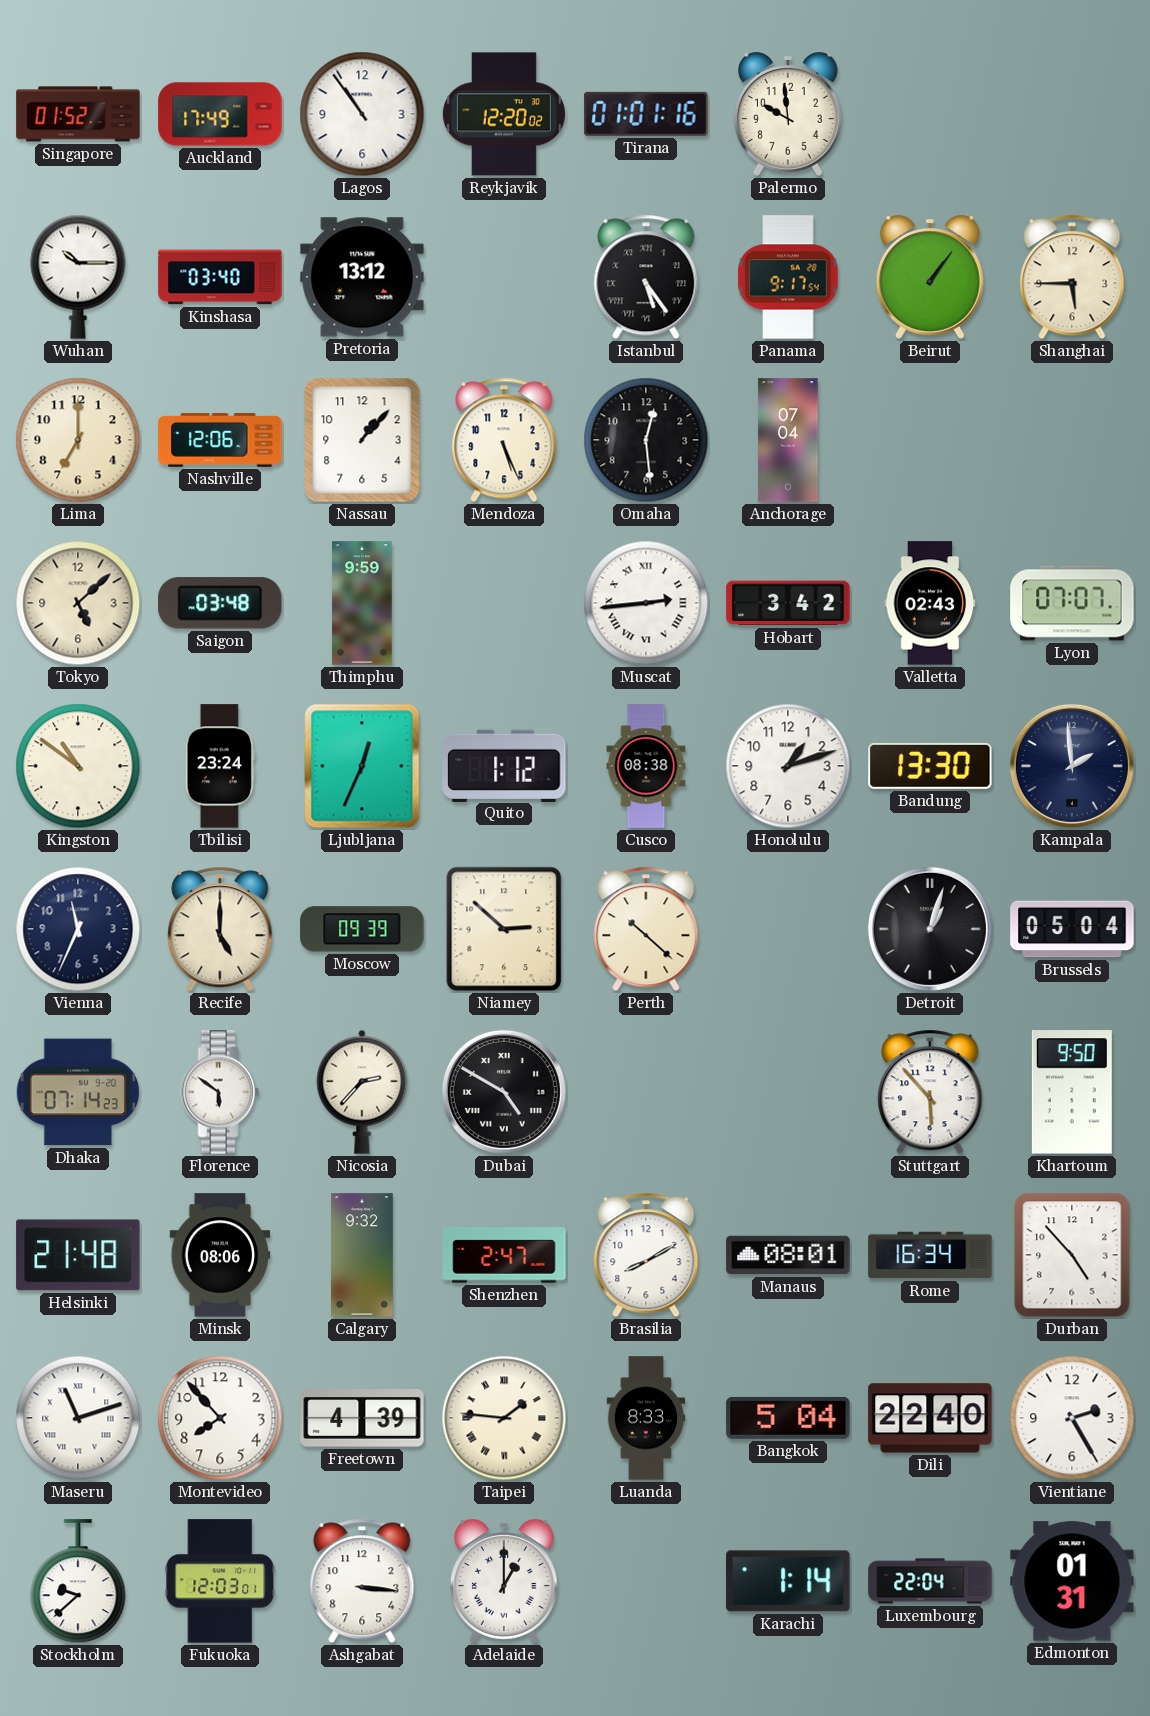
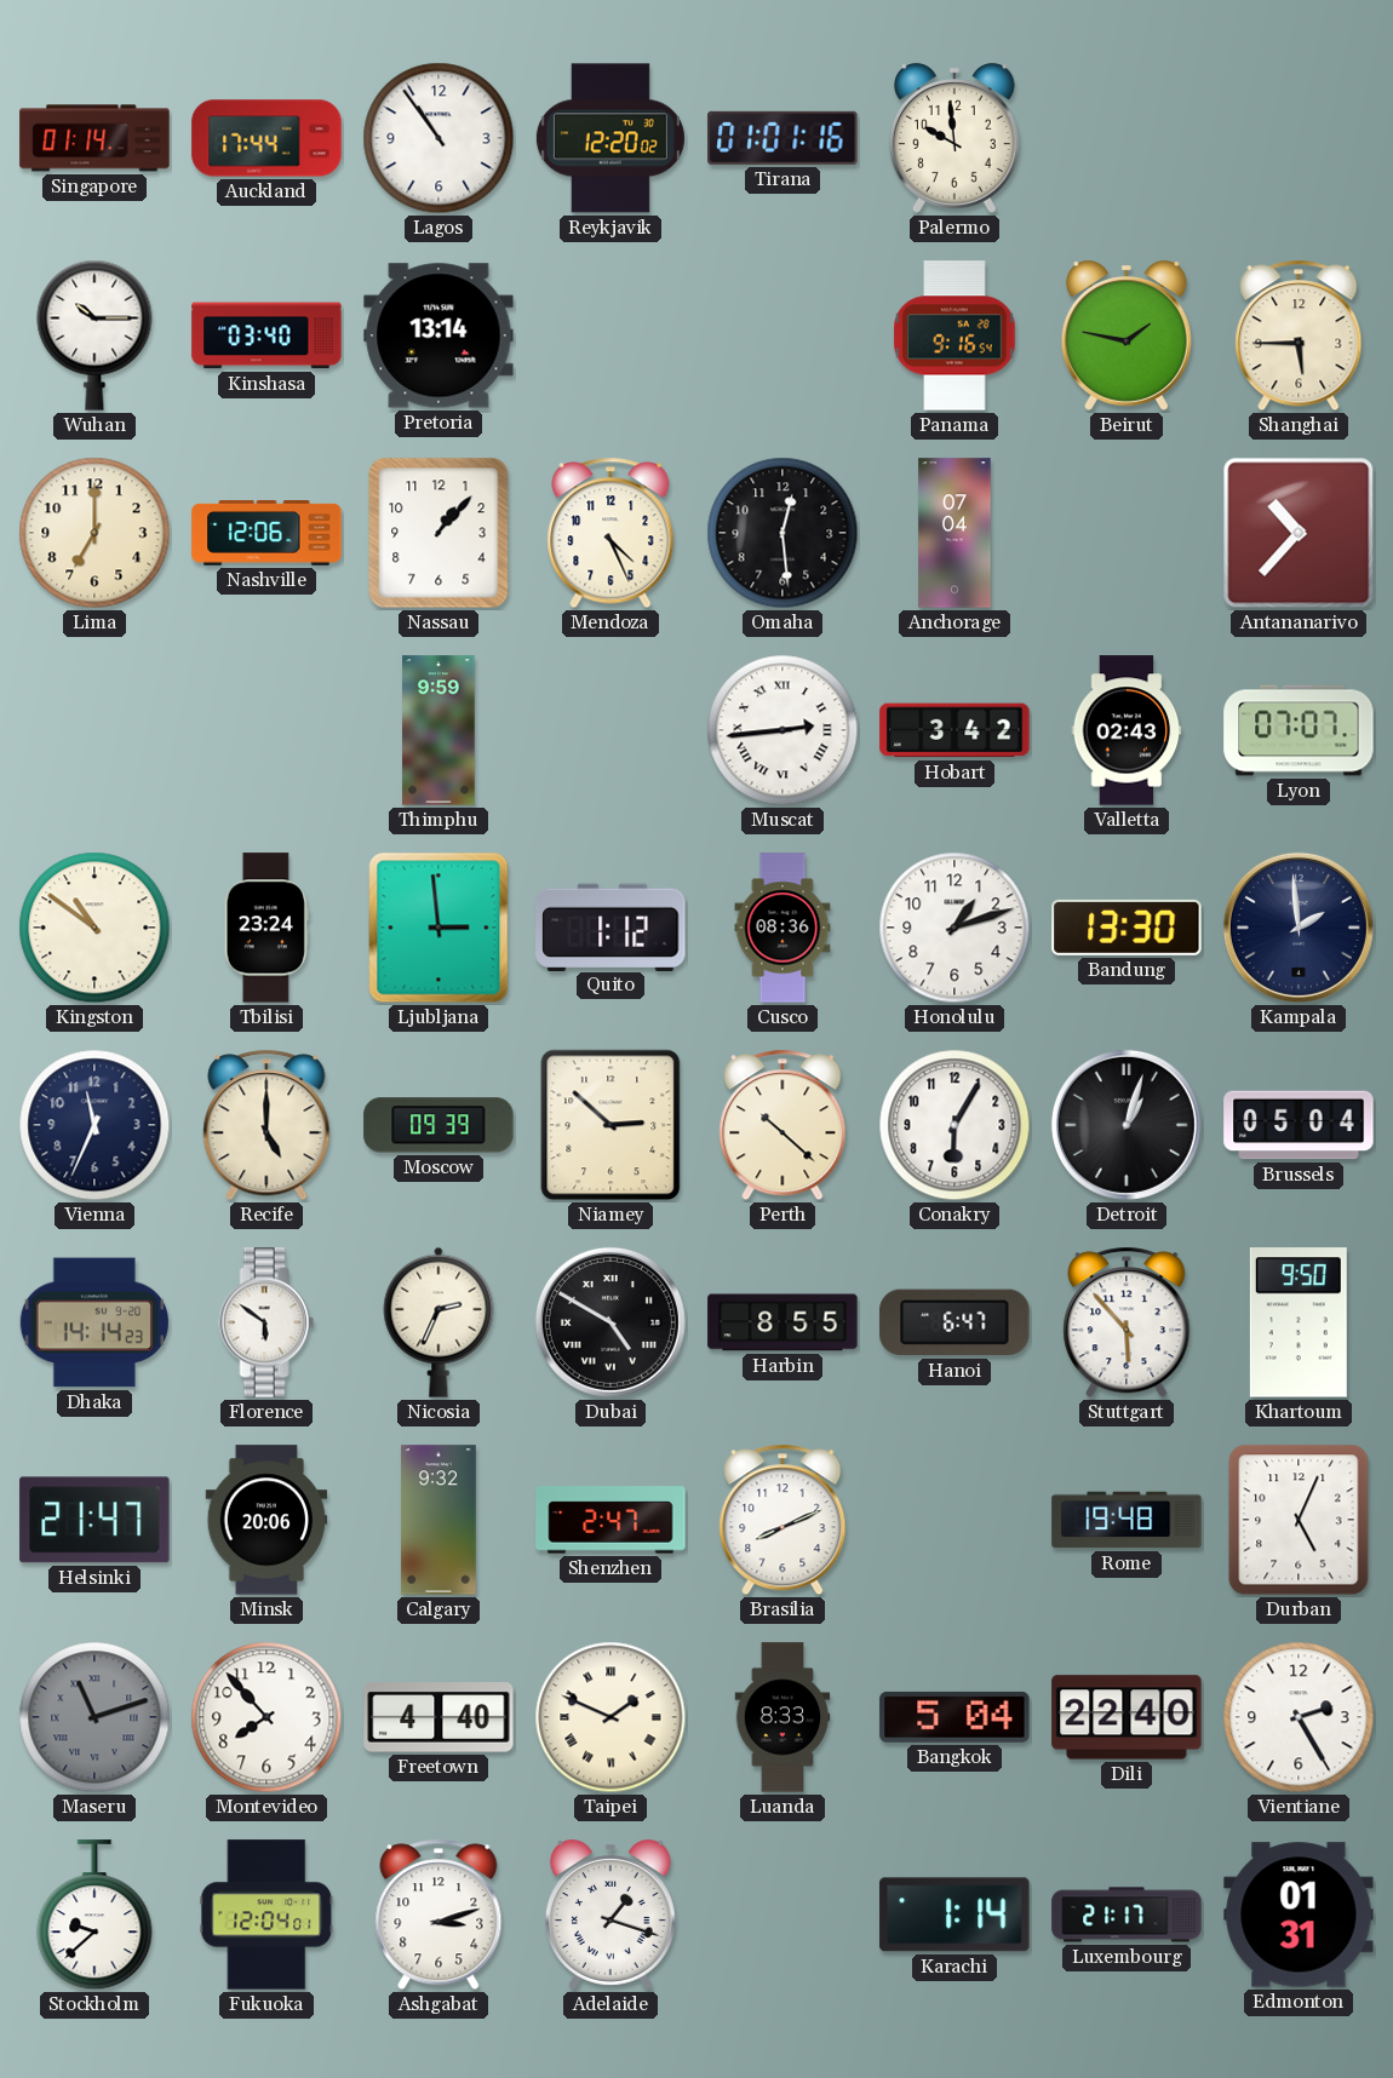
Singapore: 01:52 -> 01:14 (94, 138)
Auckland: 17:49 -> 17:44 (266, 138)
Pretoria: 13:12 -> 13:14 (438, 335)
Istanbul: 5:24 -> none (646, 277)
Panama: 9:17 -> 9:16 (955, 335)
Beirut: 1:06 -> 1:47 (1127, 335)
Mendoza: 5:26 -> 4:26 (610, 533)
Antananarivo: none -> 10:37 (1299, 533)
Tokyo: 5:08 -> none (78, 603)
Saigon: 03:48 -> none (220, 603)
Ljubljana: 12:34 -> 2:59 (438, 928)
Cusco: 08:38 -> 08:36 (783, 928)
Conakry: none -> 6:05 (955, 1125)
Dhaka: 07:14 -> 14:14 (94, 1322)
Nicosia: 2:37 -> 2:34 (438, 1322)
Harbin: none -> 8:55 (783, 1322)
Hanoi: none -> 6:47 (955, 1322)
Helsinki: 21:48 -> 21:47 (94, 1520)
Minsk: 08:06 -> 20:06 (266, 1520)
Brasilia: 8:10 -> 8:11 (783, 1520)
Manaus: 08:01 -> none (788, 1255)
Rome: 16:34 -> 19:48 (1127, 1520)
Durban: 4:53 -> 5:04 (1299, 1520)
Maseru dial: white -> grey (94, 1717)
Freetown: 4:39 -> 4:40 (438, 1717)
Taipei: 1:46 -> 1:49 (610, 1717)
Fukuoka: 12:03 -> 12:04 (266, 1915)
Ashgabat: 3:16 -> 3:12 (438, 1915)
Adelaide: 1:00 -> 1:18 (610, 1915)
Luxembourg: 22:04 -> 21:17 (1127, 1915)
